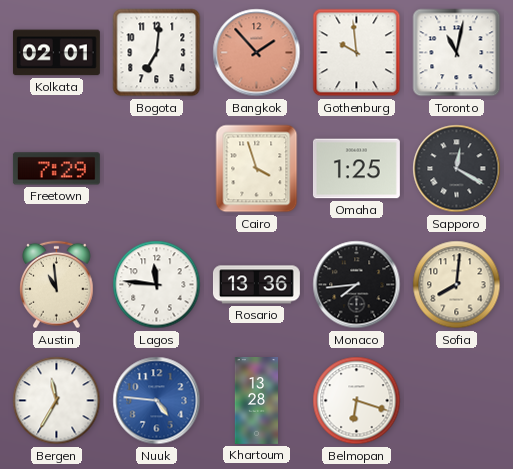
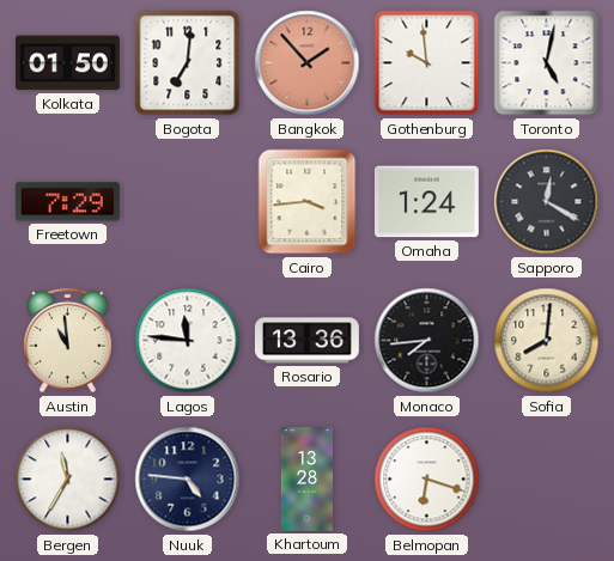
Kolkata: 02:01 -> 01:50 (67, 63)
Toronto: 11:02 -> 5:02 (547, 63)
Cairo: 3:57 -> 3:44 (308, 202)
Omaha: 1:25 -> 1:24 (426, 202)
Nuuk dial: blue -> navy (188, 480)
